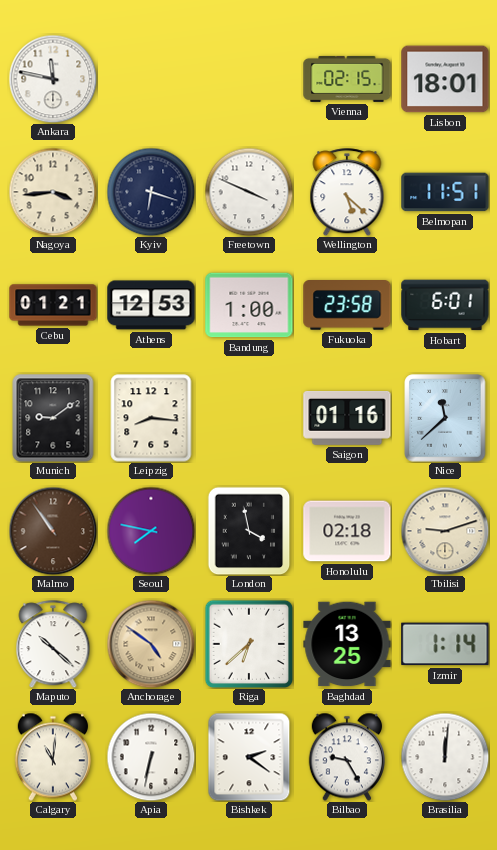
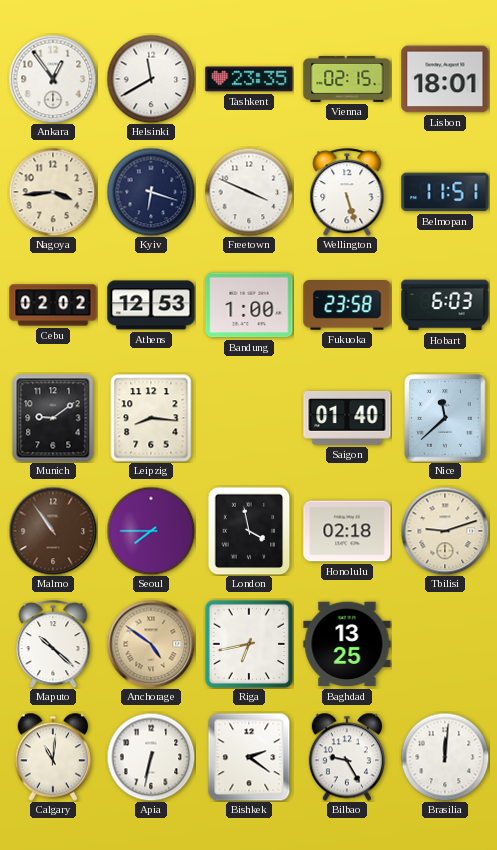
Ankara: 11:47 -> 12:54 (53, 79)
Helsinki: none -> 11:40 (151, 79)
Tashkent: none -> 23:35 (249, 79)
Wellington: 5:22 -> 5:27 (347, 192)
Cebu: 01:21 -> 02:02 (53, 305)
Hobart: 6:01 -> 6:03 (445, 305)
Saigon: 01:16 -> 01:40 (347, 418)
Seoul: 7:47 -> 7:45 (151, 531)
Riga: 6:38 -> 6:43 (249, 644)
Izmir: 1:14 -> none (445, 644)
